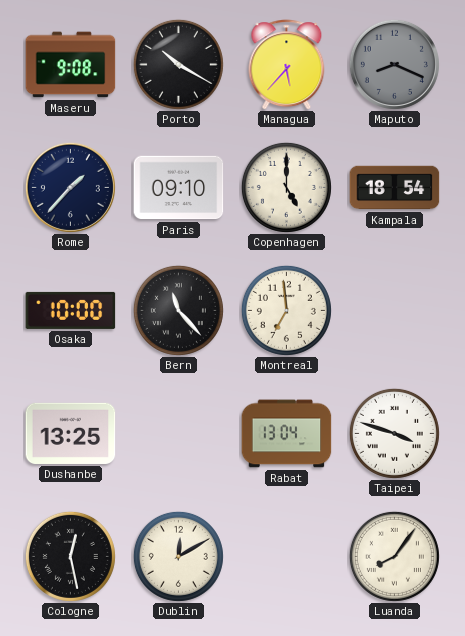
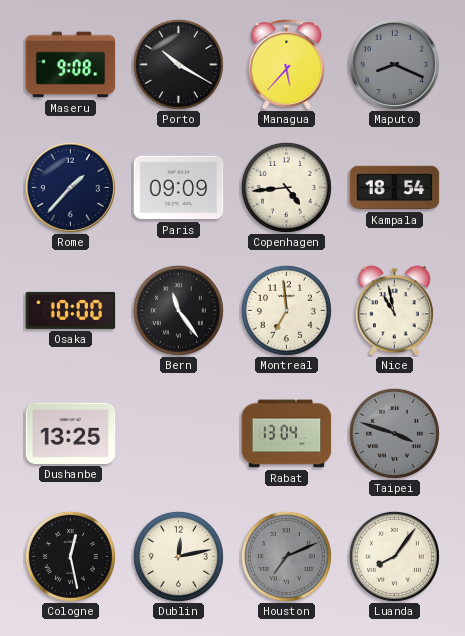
Paris: 09:10 -> 09:09 (179, 188)
Copenhagen: 5:00 -> 4:44 (286, 187)
Bern: 11:23 -> 11:24 (178, 310)
Nice: none -> 10:58 (394, 311)
Taipei dial: white -> grey (394, 433)
Dublin: 12:10 -> 12:13 (178, 556)
Houston: none -> 7:11 (286, 556)
